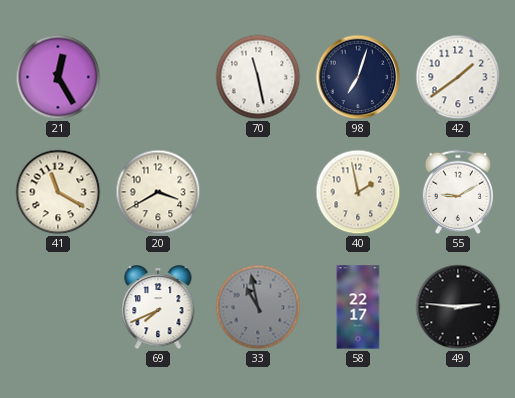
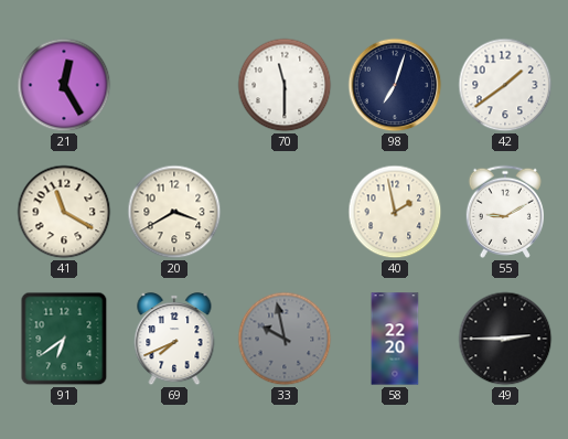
70: 11:28 -> 11:30 (285, 85)
91: none -> 6:39 (64, 339)
33: 10:58 -> 9:58 (285, 339)
58: 22:17 -> 22:20 (395, 339)
49: 2:46 -> 2:45 (505, 339)
